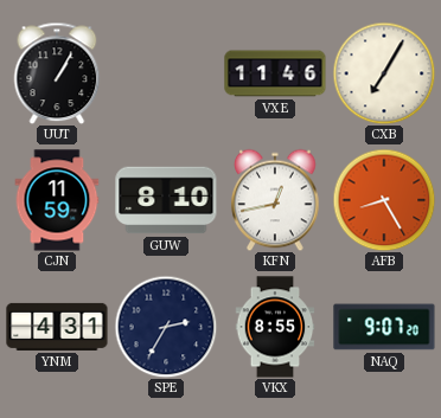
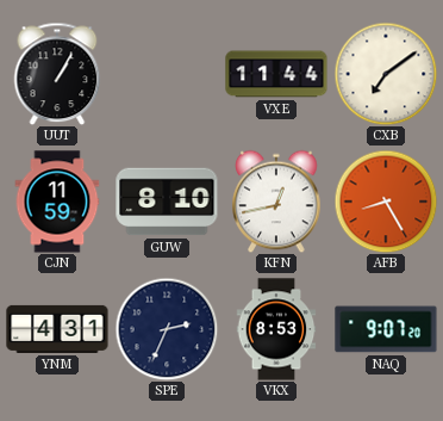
VXE: 11:46 -> 11:44 (276, 74)
CXB: 7:05 -> 7:09 (386, 74)
SPE: 2:35 -> 2:34 (167, 329)
VKX: 8:55 -> 8:53 (276, 329)
